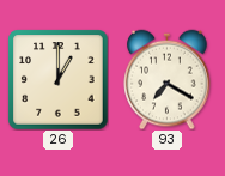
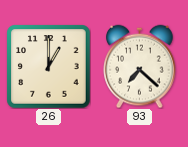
93: 7:20 -> 7:22 (140, 66)
